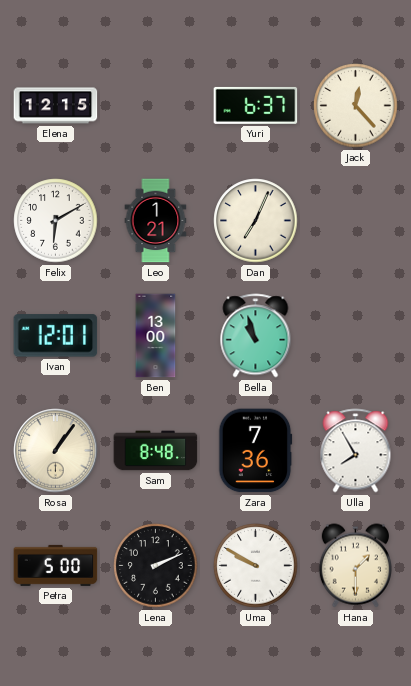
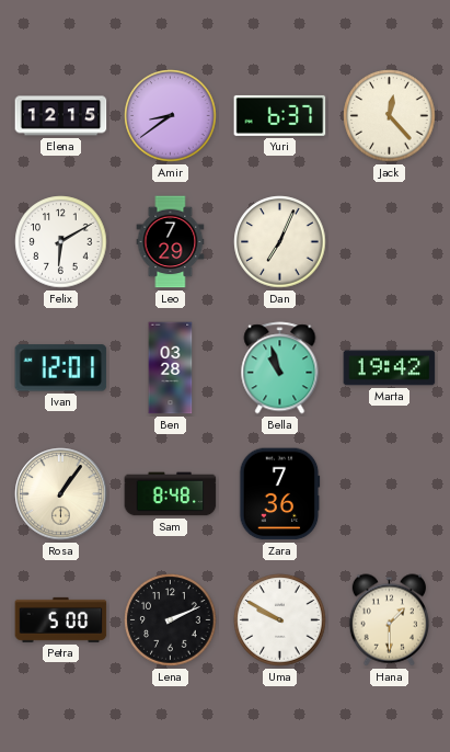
Amir: none -> 8:39 (171, 116)
Leo: 1:21 -> 7:29 (171, 242)
Ben: 13:00 -> 03:28 (171, 368)
Marta: none -> 19:42 (390, 368)
Ulla: 7:55 -> none (356, 451)
